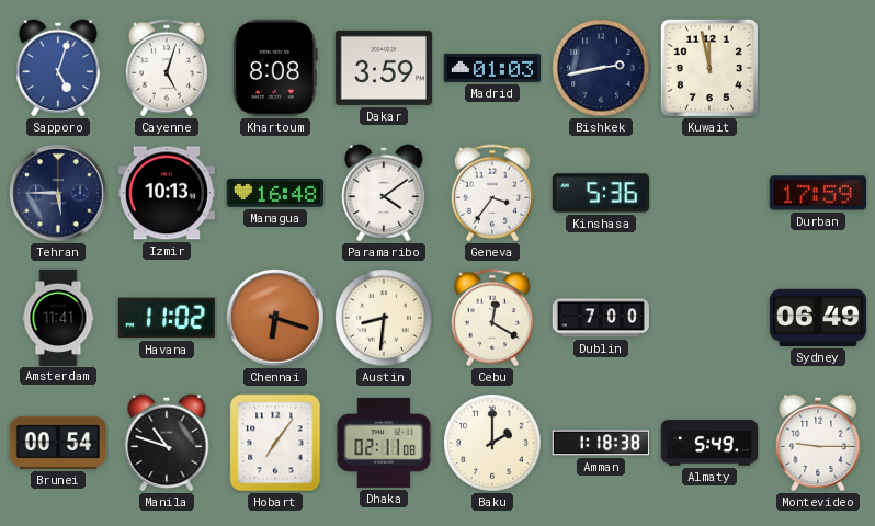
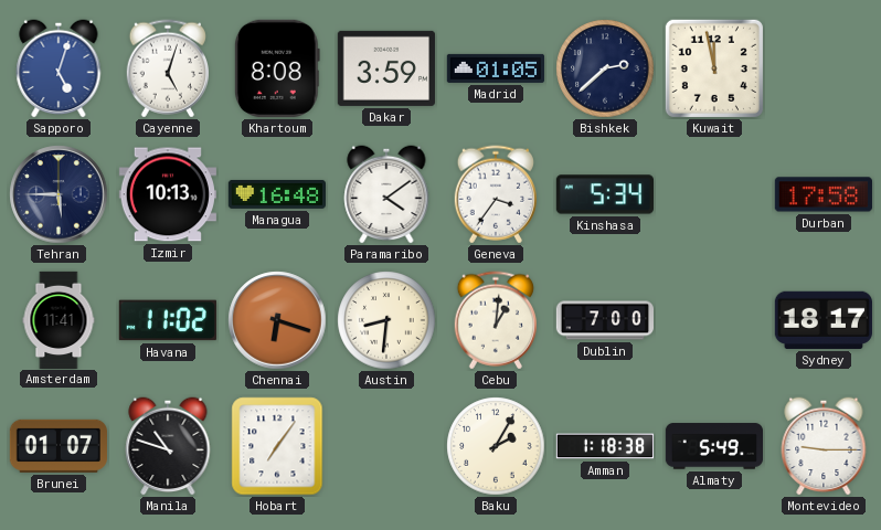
Madrid: 01:03 -> 01:05 (495, 68)
Bishkek: 2:43 -> 2:38 (605, 68)
Kinshasa: 5:36 -> 5:34 (604, 194)
Durban: 17:59 -> 17:58 (824, 194)
Cebu: 12:20 -> 1:01 (495, 320)
Sydney: 06:49 -> 18:17 (824, 320)
Brunei: 00:54 -> 01:07 (59, 446)
Dhaka: 02:11 -> none (383, 443)
Baku: 2:00 -> 2:05 (496, 446)
